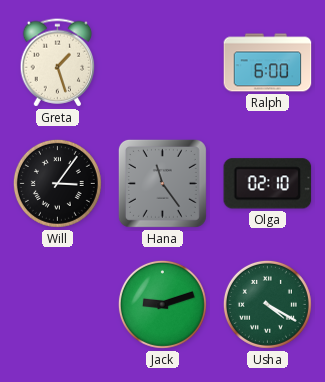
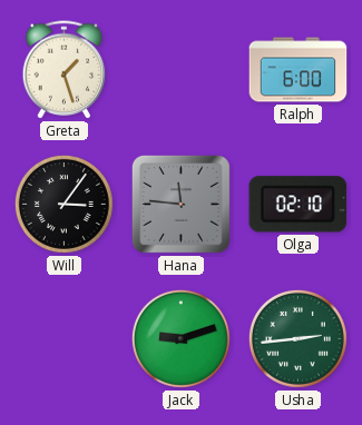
Hana: 11:24 -> 11:46 (180, 204)
Usha: 4:20 -> 2:44 (297, 338)
